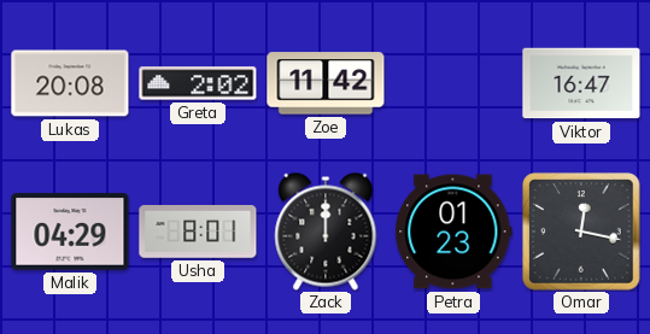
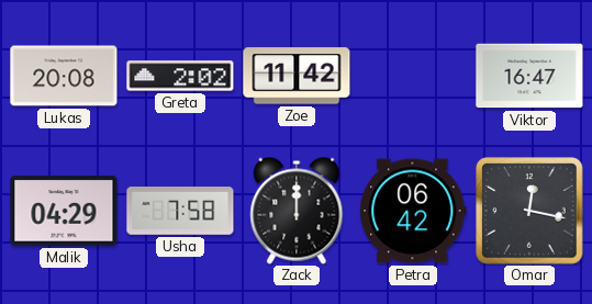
Usha: 8:01 -> 7:58 (180, 212)
Petra: 01:23 -> 06:42 (413, 211)
